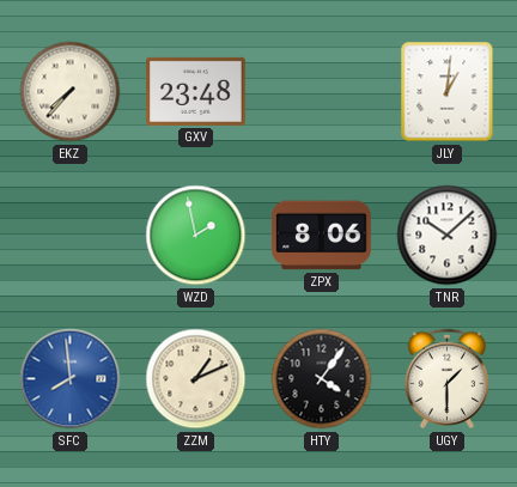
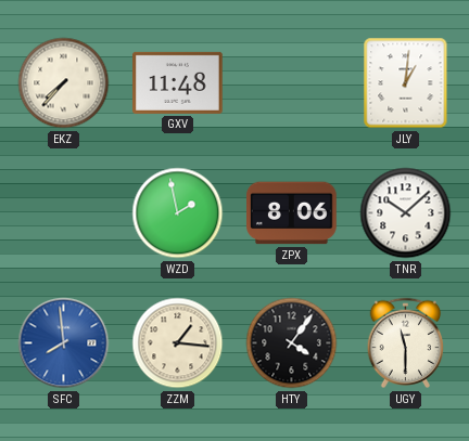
GXV: 23:48 -> 11:48 (178, 82)
ZZM: 1:11 -> 1:16 (178, 343)
UGY: 1:30 -> 11:30 (406, 343)
